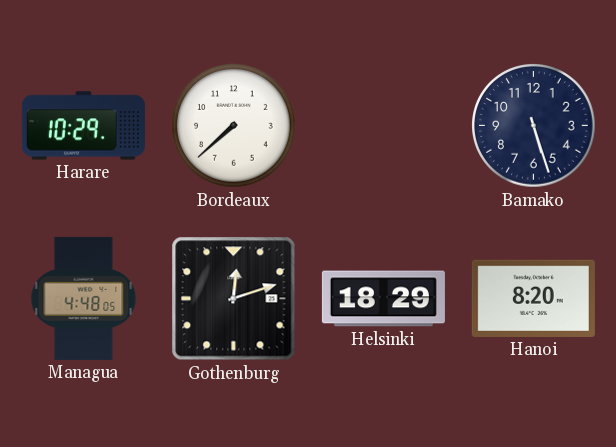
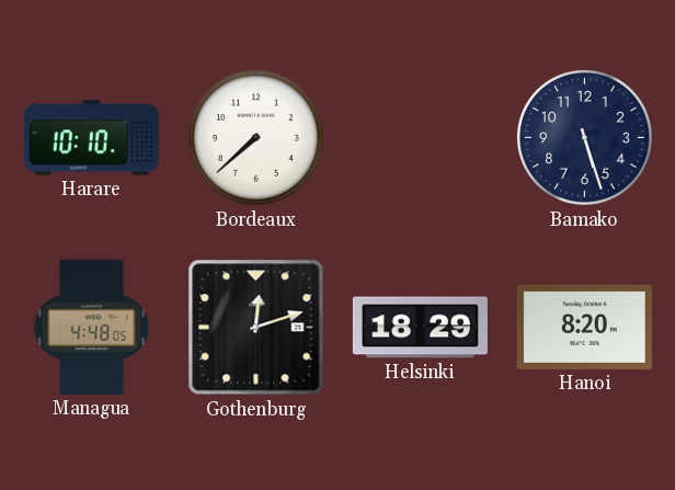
Harare: 10:29 -> 10:10 (91, 138)
